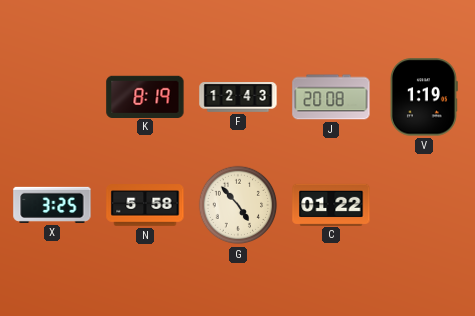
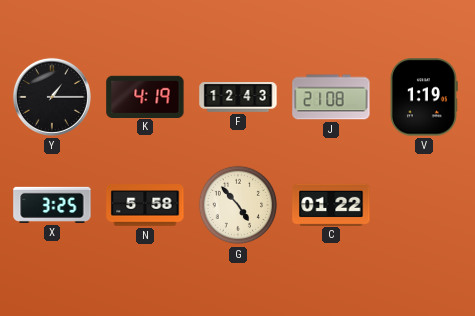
Y: none -> 1:15 (52, 97)
K: 8:19 -> 4:19 (145, 96)
J: 20:08 -> 21:08 (331, 97)
